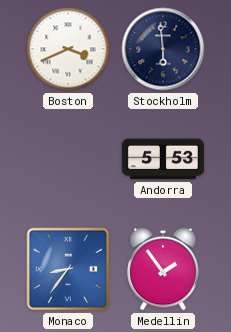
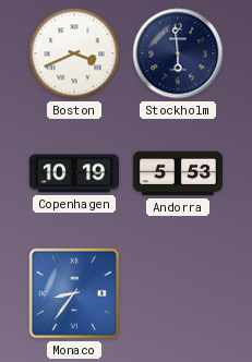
Copenhagen: none -> 10:19 (74, 173)
Medellin: 1:54 -> none (163, 269)
